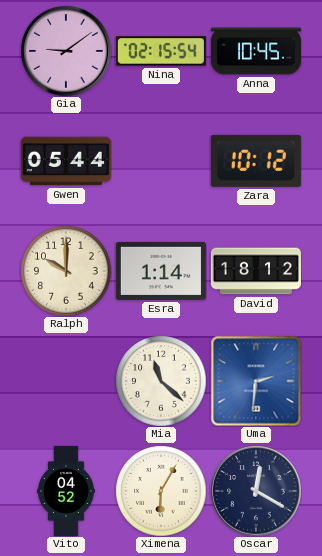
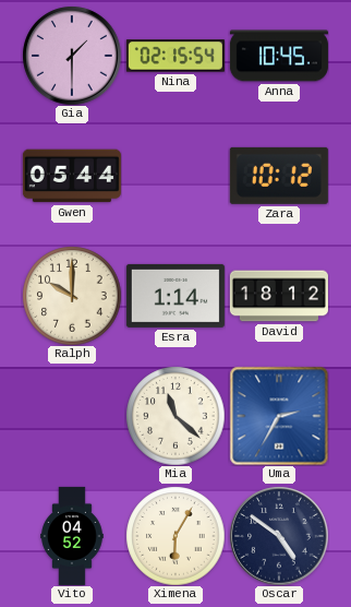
Gia: 9:09 -> 1:30 (72, 56)
Uma: 2:31 -> 2:35 (279, 416)
Oscar: 12:20 -> 4:51 (279, 536)
